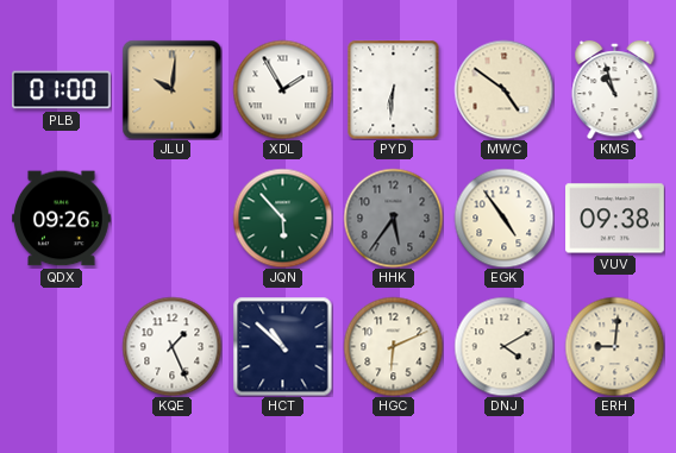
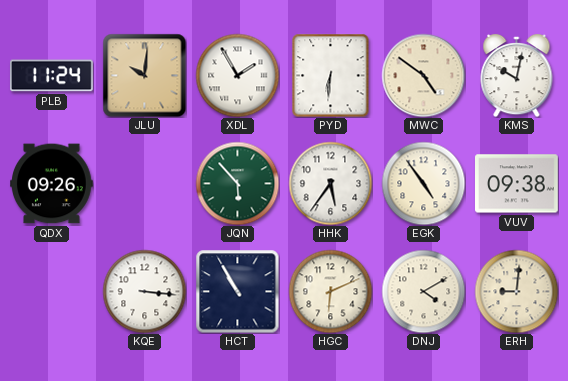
PLB: 01:00 -> 11:24 (52, 76)
KMS: 10:57 -> 10:02 (517, 75)
HHK dial: grey -> white (330, 183)
KQE: 1:26 -> 3:16 (144, 291)
HCT: 10:52 -> 10:55 (237, 291)
